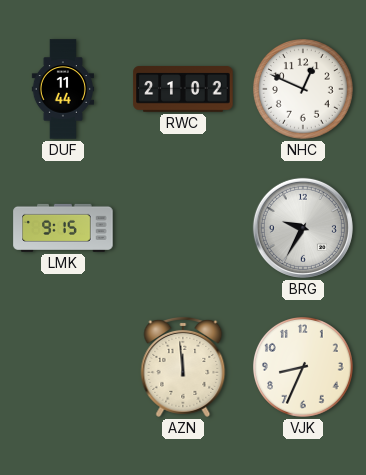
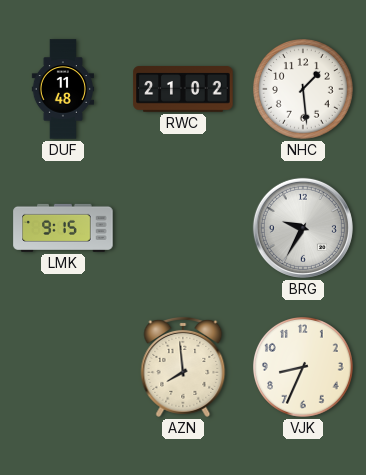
DUF: 11:44 -> 11:48 (62, 89)
NHC: 12:49 -> 1:29 (304, 90)
AZN: 11:59 -> 7:59 (183, 367)
